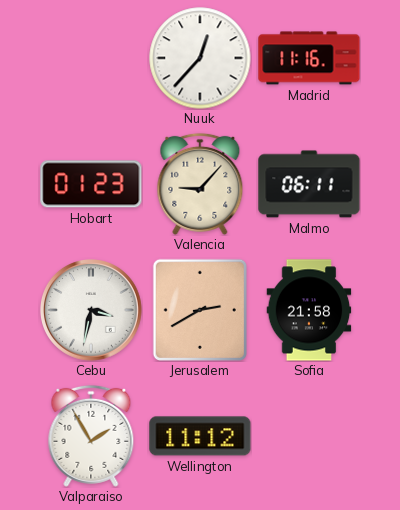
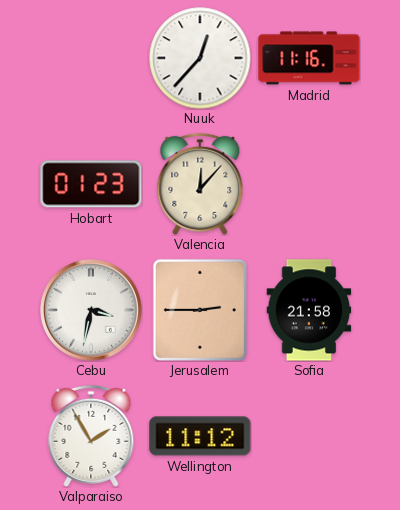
Valencia: 9:07 -> 12:07 (200, 184)
Malmo: 06:11 -> none (309, 184)
Jerusalem: 2:40 -> 2:45 (200, 310)
